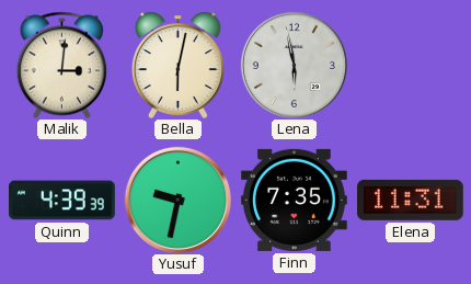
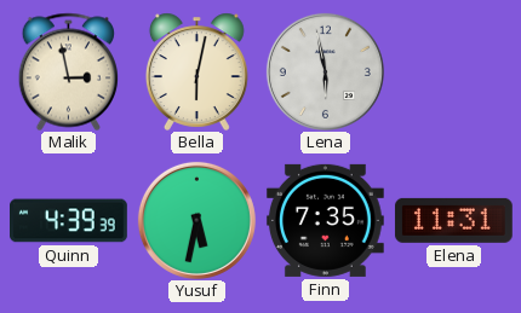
Malik: 3:01 -> 2:58 (68, 71)
Yusuf: 9:32 -> 5:32 (196, 220)
